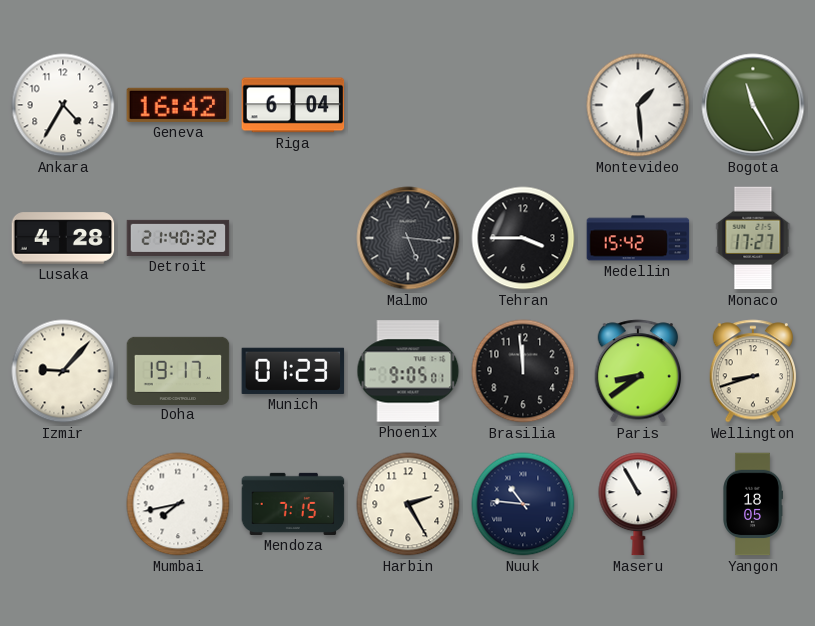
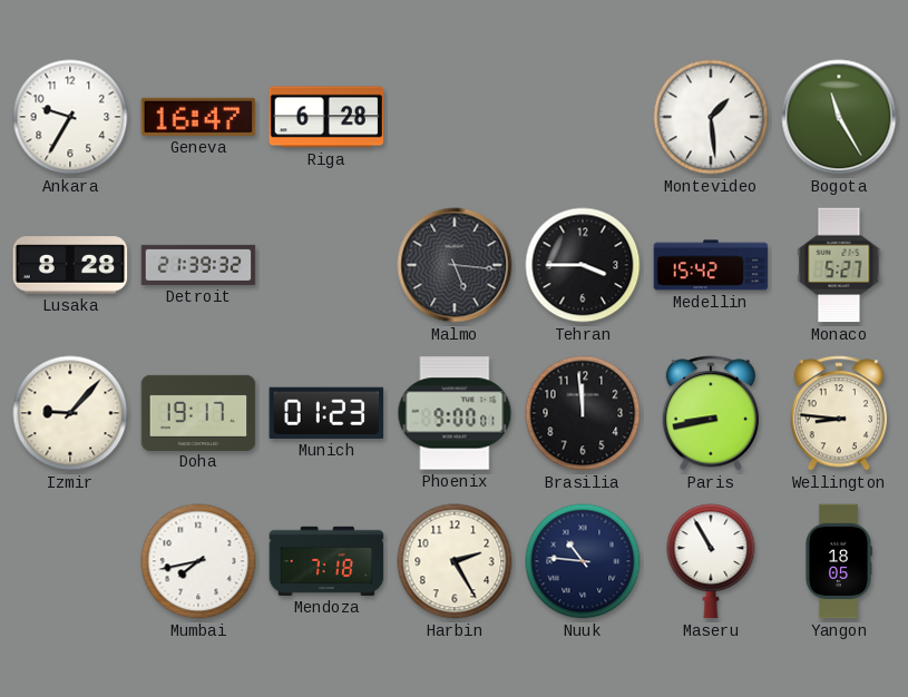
Ankara: 4:35 -> 9:35 (70, 117)
Geneva: 16:42 -> 16:47 (198, 117)
Riga: 6:04 -> 6:28 (326, 117)
Lusaka: 4:28 -> 8:28 (70, 265)
Detroit: 21:40 -> 21:39 (198, 265)
Monaco: 17:27 -> 5:27 (839, 265)
Phoenix: 9:05 -> 9:00 (455, 413)
Paris: 8:39 -> 8:43 (711, 413)
Wellington: 8:42 -> 8:46 (839, 413)
Mendoza: 7:15 -> 7:18 (326, 561)
